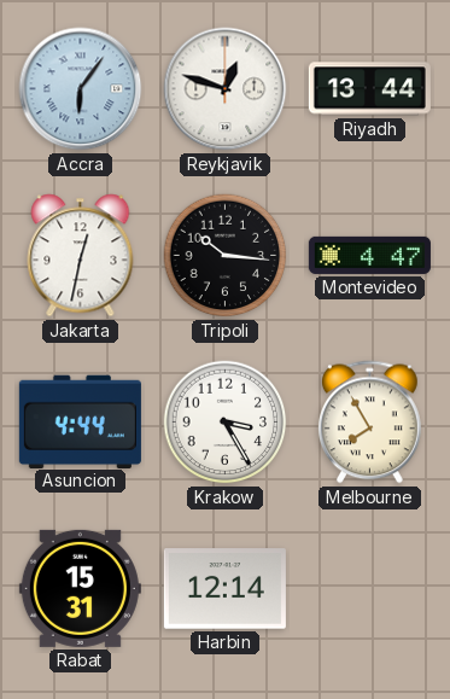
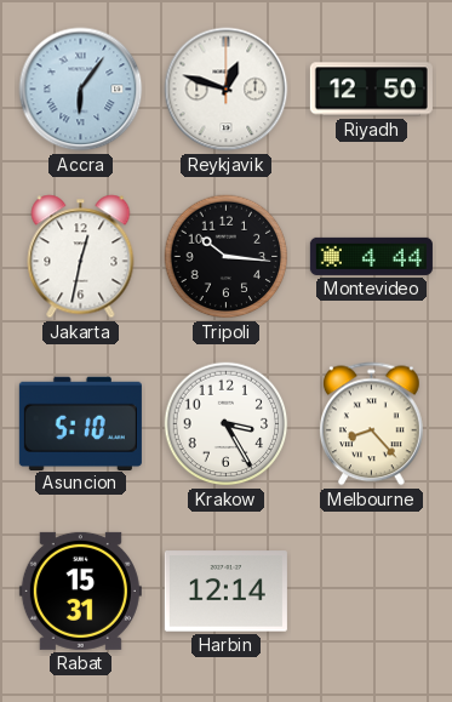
Riyadh: 13:44 -> 12:50 (371, 90)
Montevideo: 4:47 -> 4:44 (371, 256)
Asuncion: 4:44 -> 5:10 (80, 423)
Melbourne: 7:55 -> 8:23 (371, 424)
